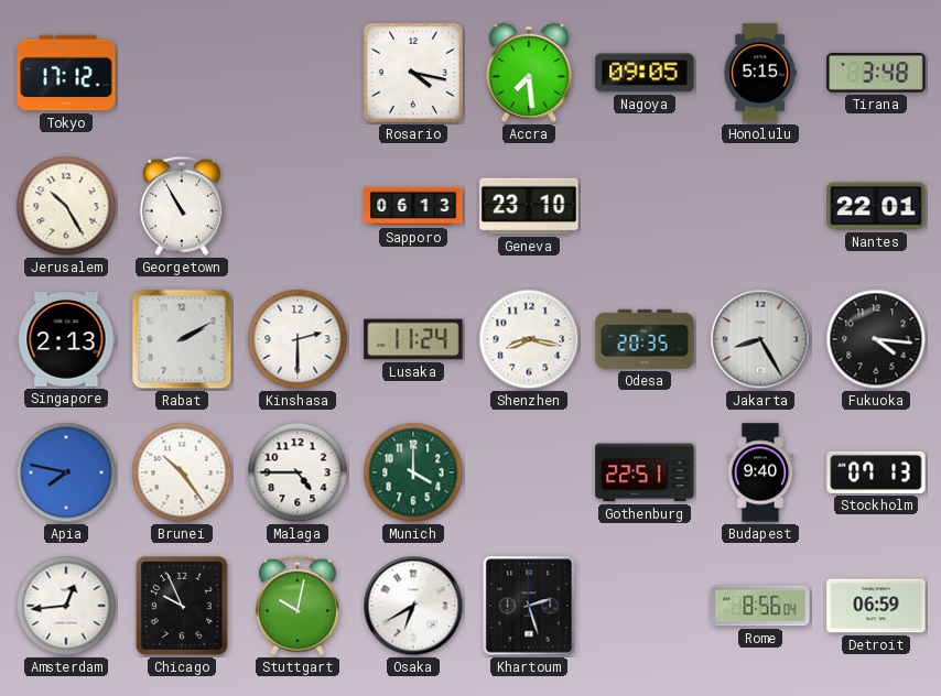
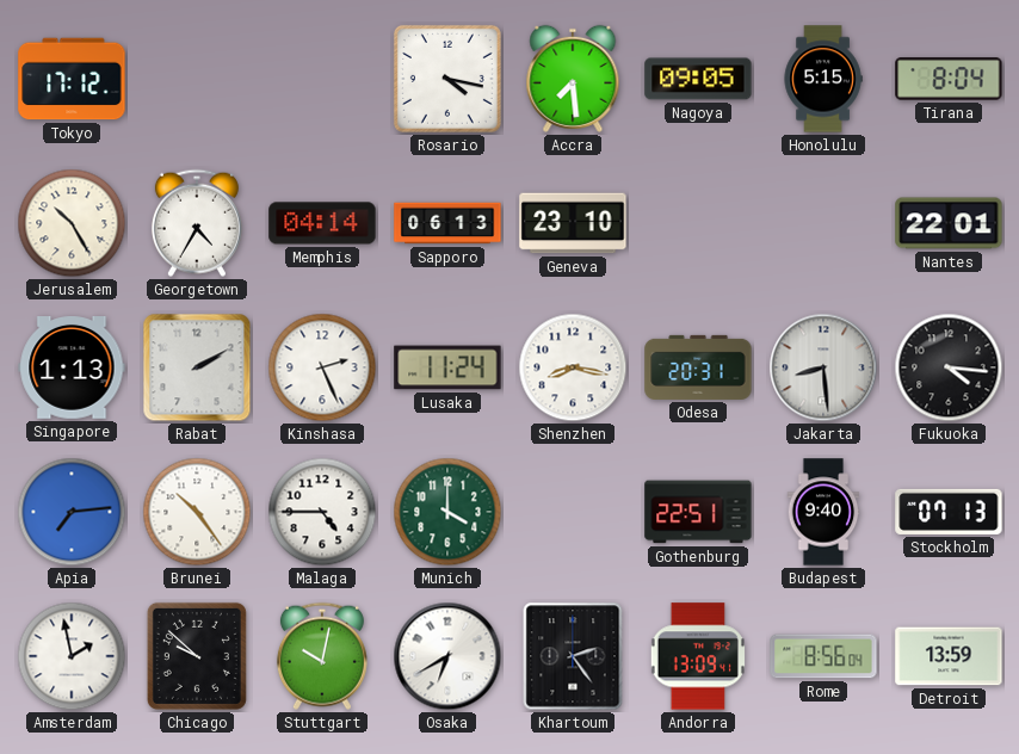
Tirana: 3:48 -> 8:04 (949, 79)
Georgetown: 10:55 -> 4:35 (197, 223)
Memphis: none -> 04:14 (322, 223)
Singapore: 2:13 -> 1:13 (72, 369)
Kinshasa: 2:30 -> 2:26 (322, 367)
Odesa: 20:35 -> 20:31 (698, 367)
Jakarta: 8:25 -> 8:29 (823, 367)
Apia: 7:47 -> 7:14 (72, 512)
Amsterdam: 12:44 -> 1:58 (72, 656)
Chicago: 9:56 -> 9:52 (197, 656)
Khartoum: 2:27 -> 2:24 (573, 656)
Andorra: none -> 13:09 (697, 656)
Detroit: 06:59 -> 13:59 (949, 656)
